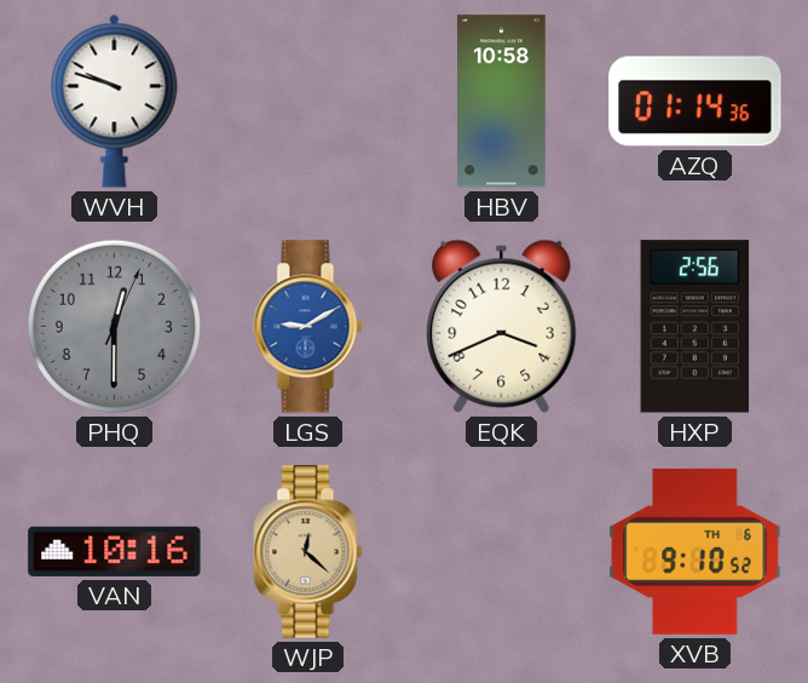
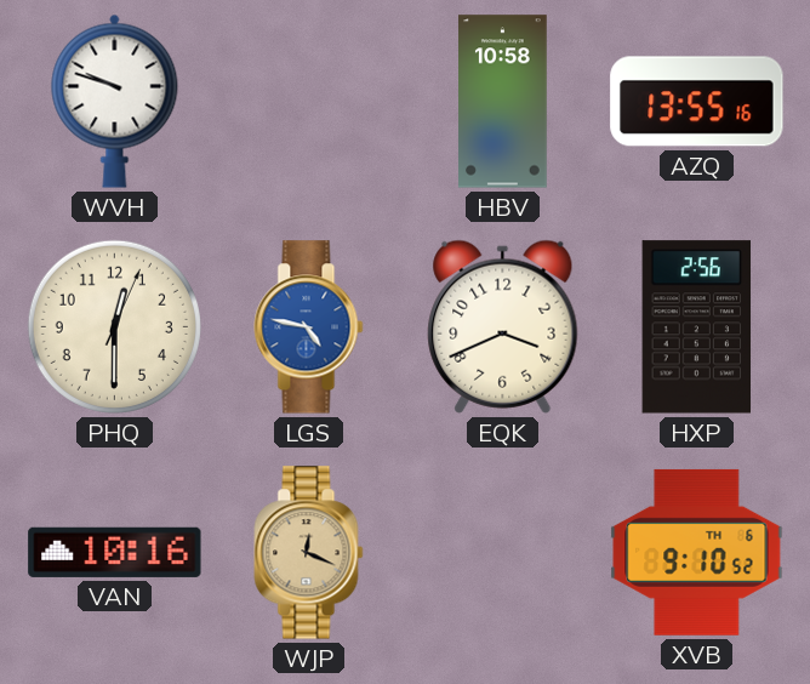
AZQ: 01:14 -> 13:55 (697, 102)
PHQ dial: grey -> cream (114, 326)
LGS: 9:10 -> 4:47 (309, 327)
WJP: 12:22 -> 12:19 (309, 553)
